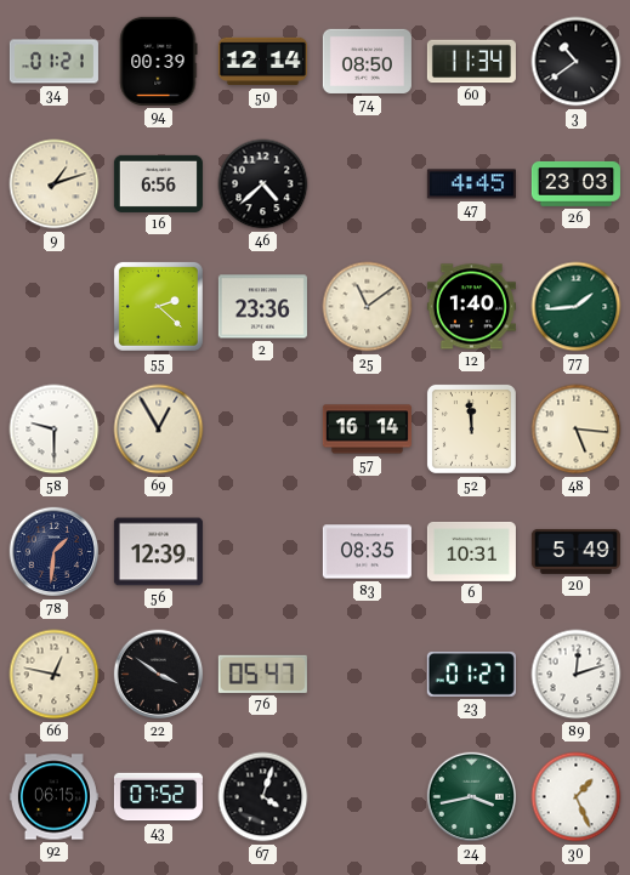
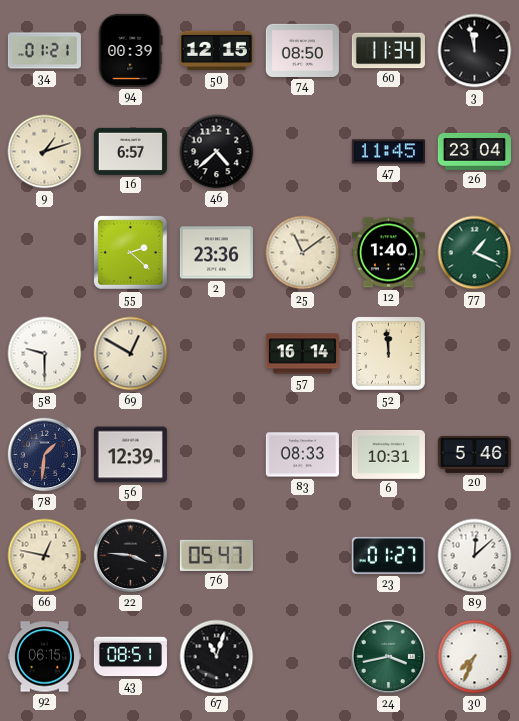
50: 12:14 -> 12:15 (216, 51)
3: 10:39 -> 11:58 (475, 51)
16: 6:56 -> 6:57 (130, 151)
47: 4:45 -> 11:45 (388, 152)
26: 23:03 -> 23:04 (474, 151)
77: 1:44 -> 1:19 (475, 253)
69: 12:55 -> 12:50 (131, 354)
48: 5:16 -> none (577, 430)
83: 08:35 -> 08:33 (302, 455)
20: 5:49 -> 5:46 (474, 454)
22: 3:51 -> 3:46 (131, 556)
89: 12:12 -> 12:08 (475, 556)
43: 07:52 -> 08:51 (130, 657)
67: 4:03 -> 11:03 (217, 657)
30: 1:26 -> 7:34 (475, 657)
